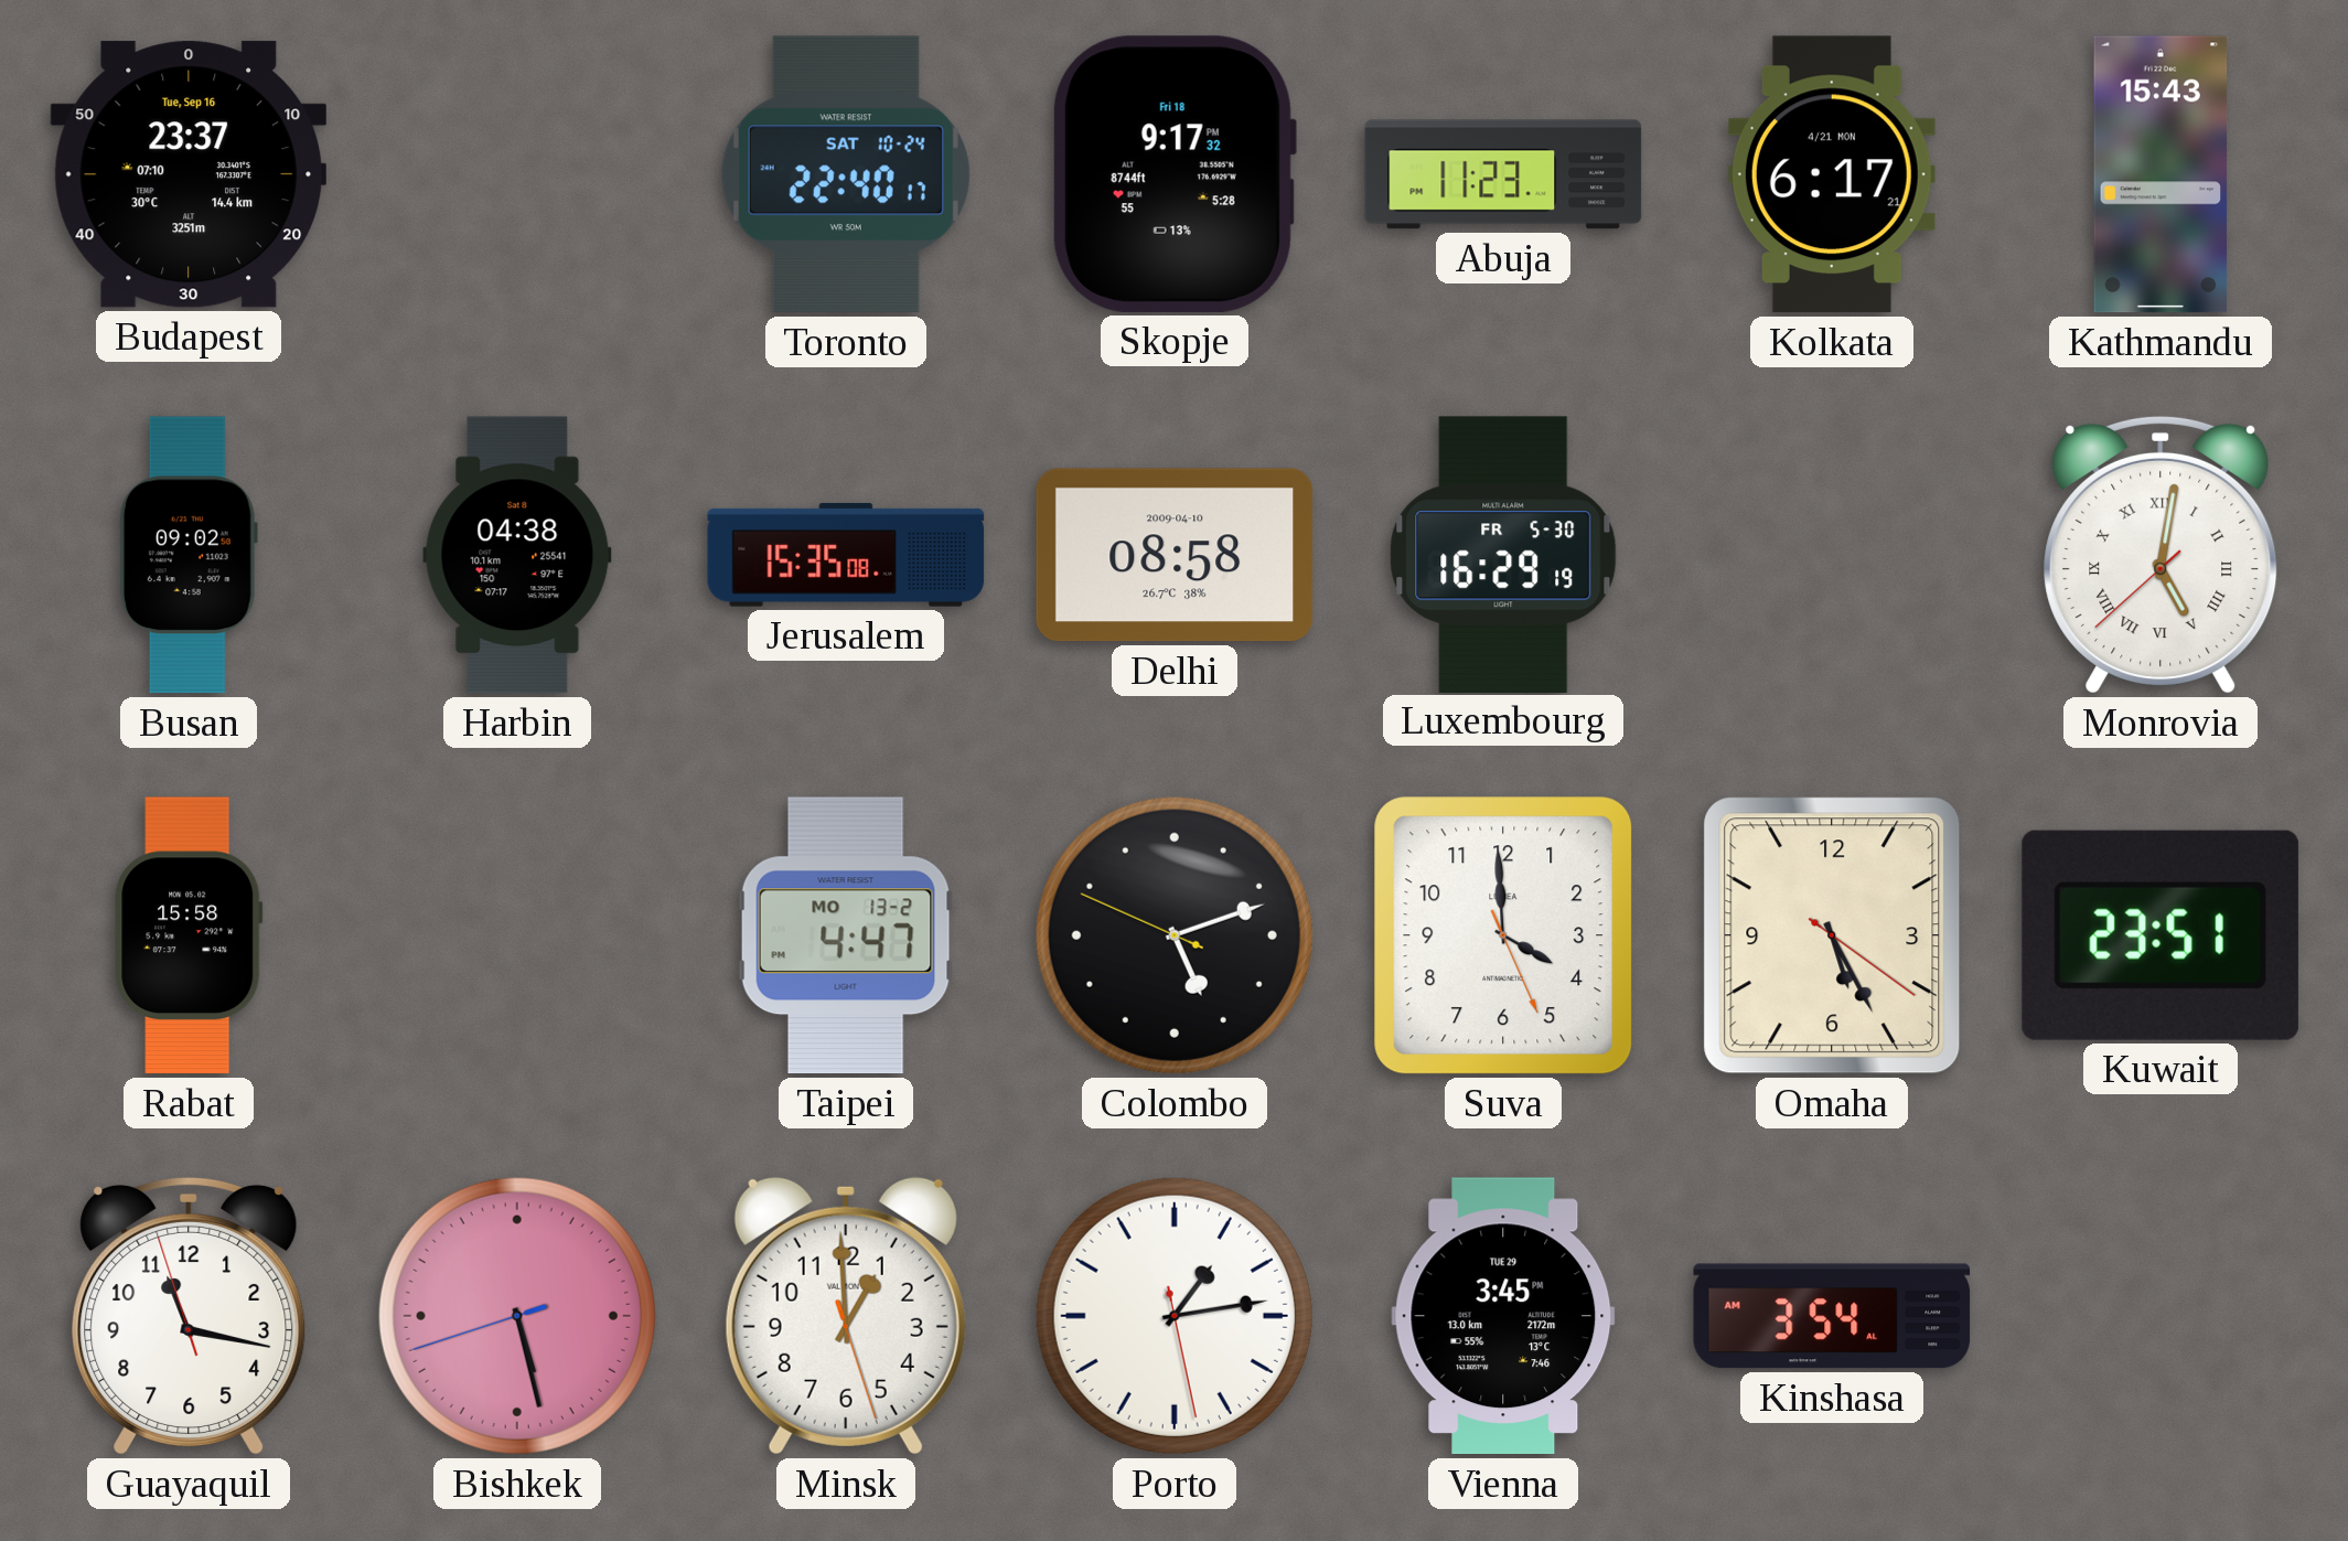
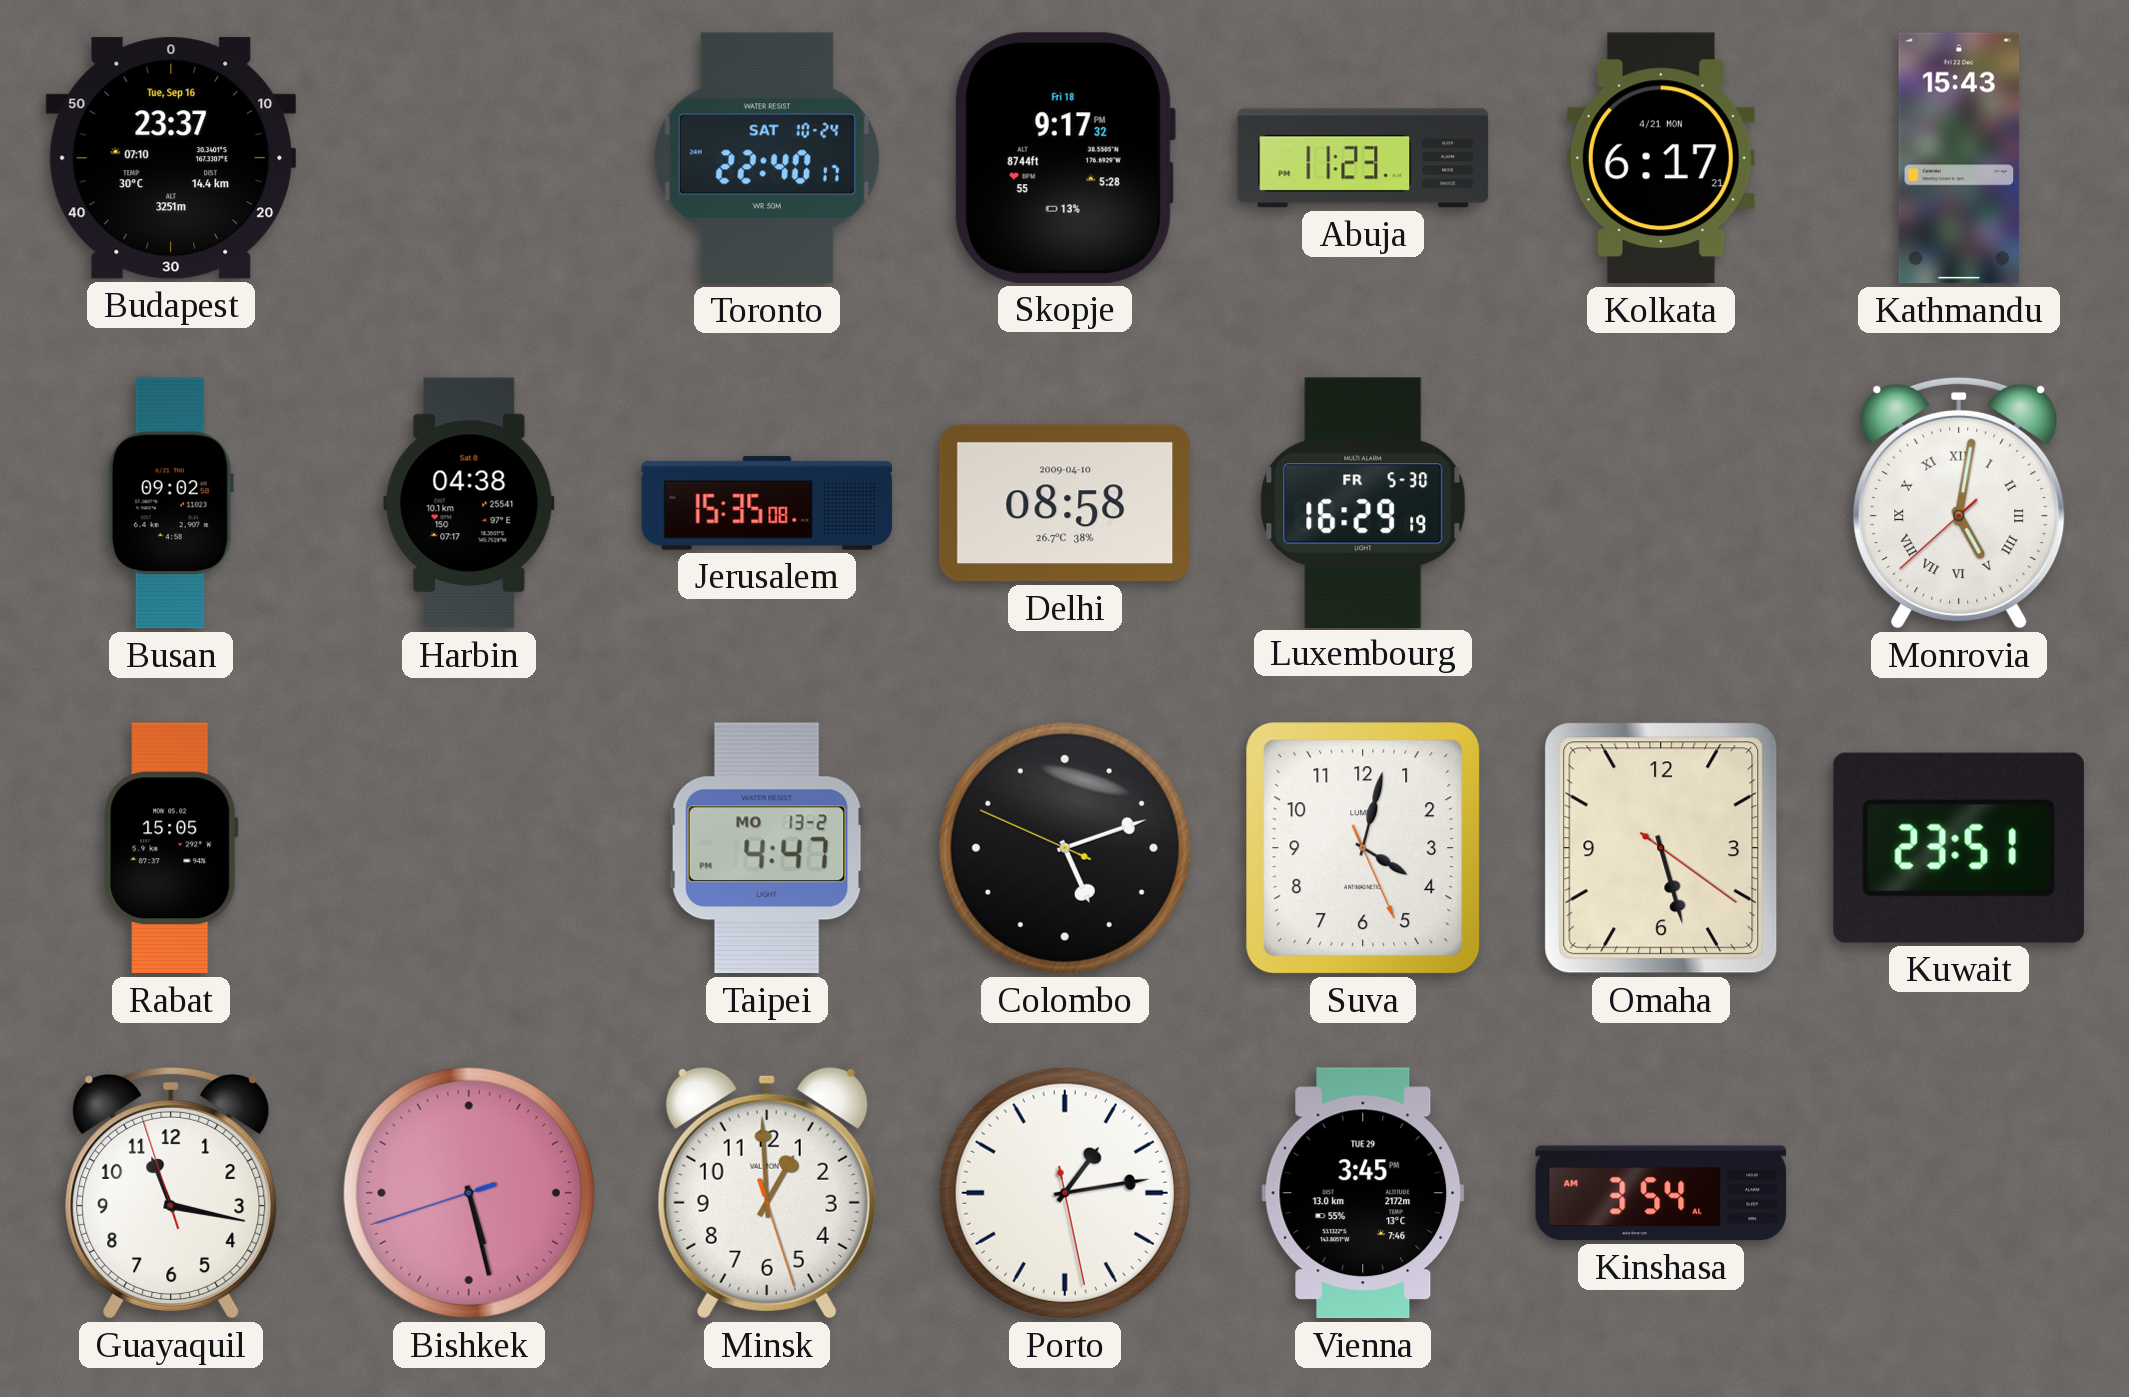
Rabat: 15:58 -> 15:05 (171, 848)
Suva: 3:59 -> 4:02 (1363, 848)
Omaha: 5:25 -> 5:27 (1661, 848)
